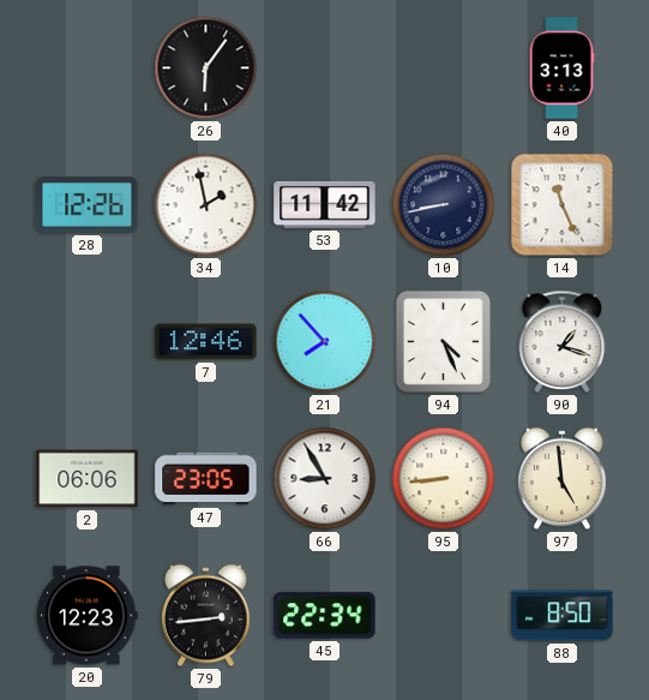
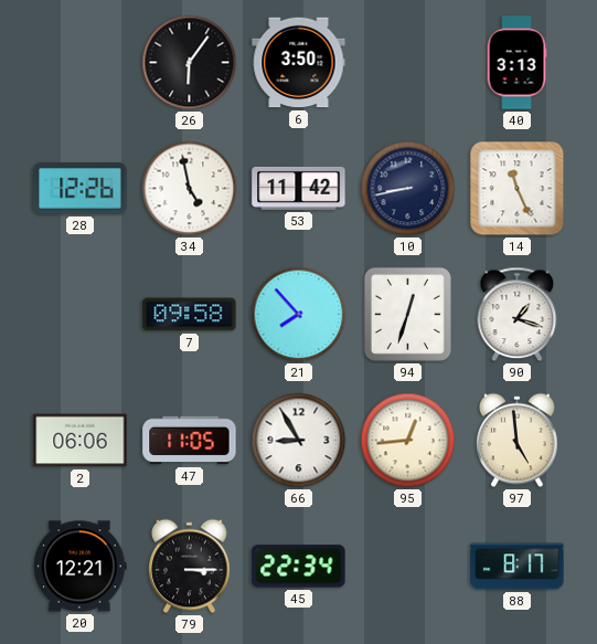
6: none -> 3:50 (299, 63)
34: 1:58 -> 4:58 (190, 189)
7: 12:46 -> 09:58 (190, 315)
94: 4:26 -> 12:33 (407, 314)
47: 23:05 -> 11:05 (190, 441)
95: 8:44 -> 12:44 (408, 441)
20: 12:23 -> 12:21 (81, 567)
79: 2:44 -> 3:15 (190, 567)
88: 8:50 -> 8:17 (518, 567)
